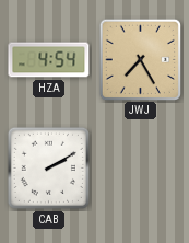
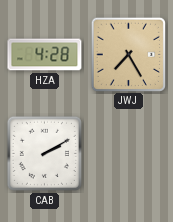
HZA: 4:54 -> 4:28 (45, 55)
